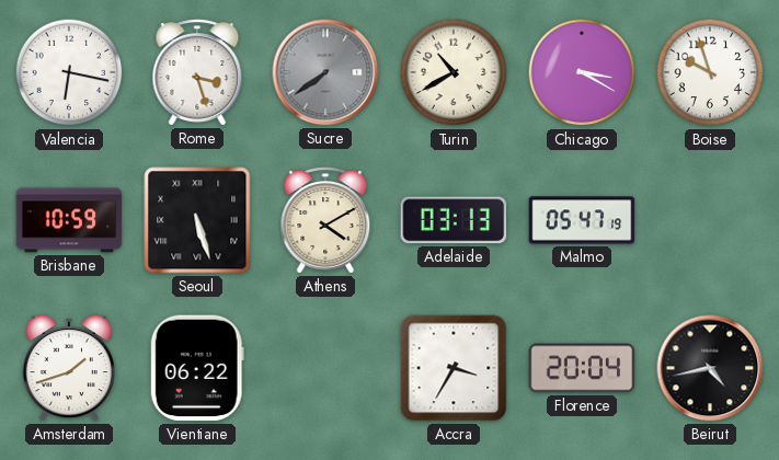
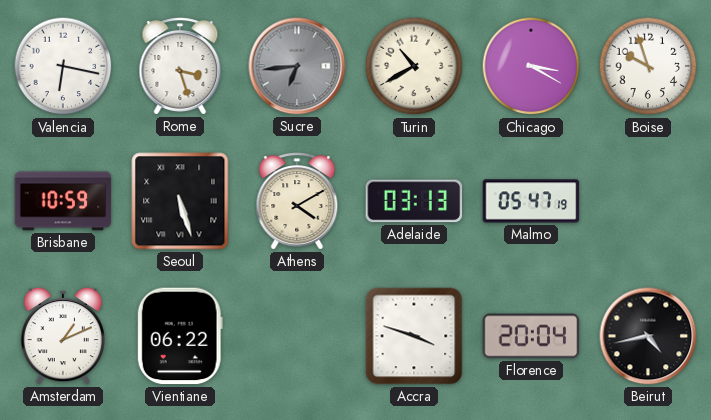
Sucre: 7:39 -> 6:44 (297, 66)
Amsterdam: 1:42 -> 1:11 (63, 336)
Accra: 3:35 -> 3:48 (414, 336)
